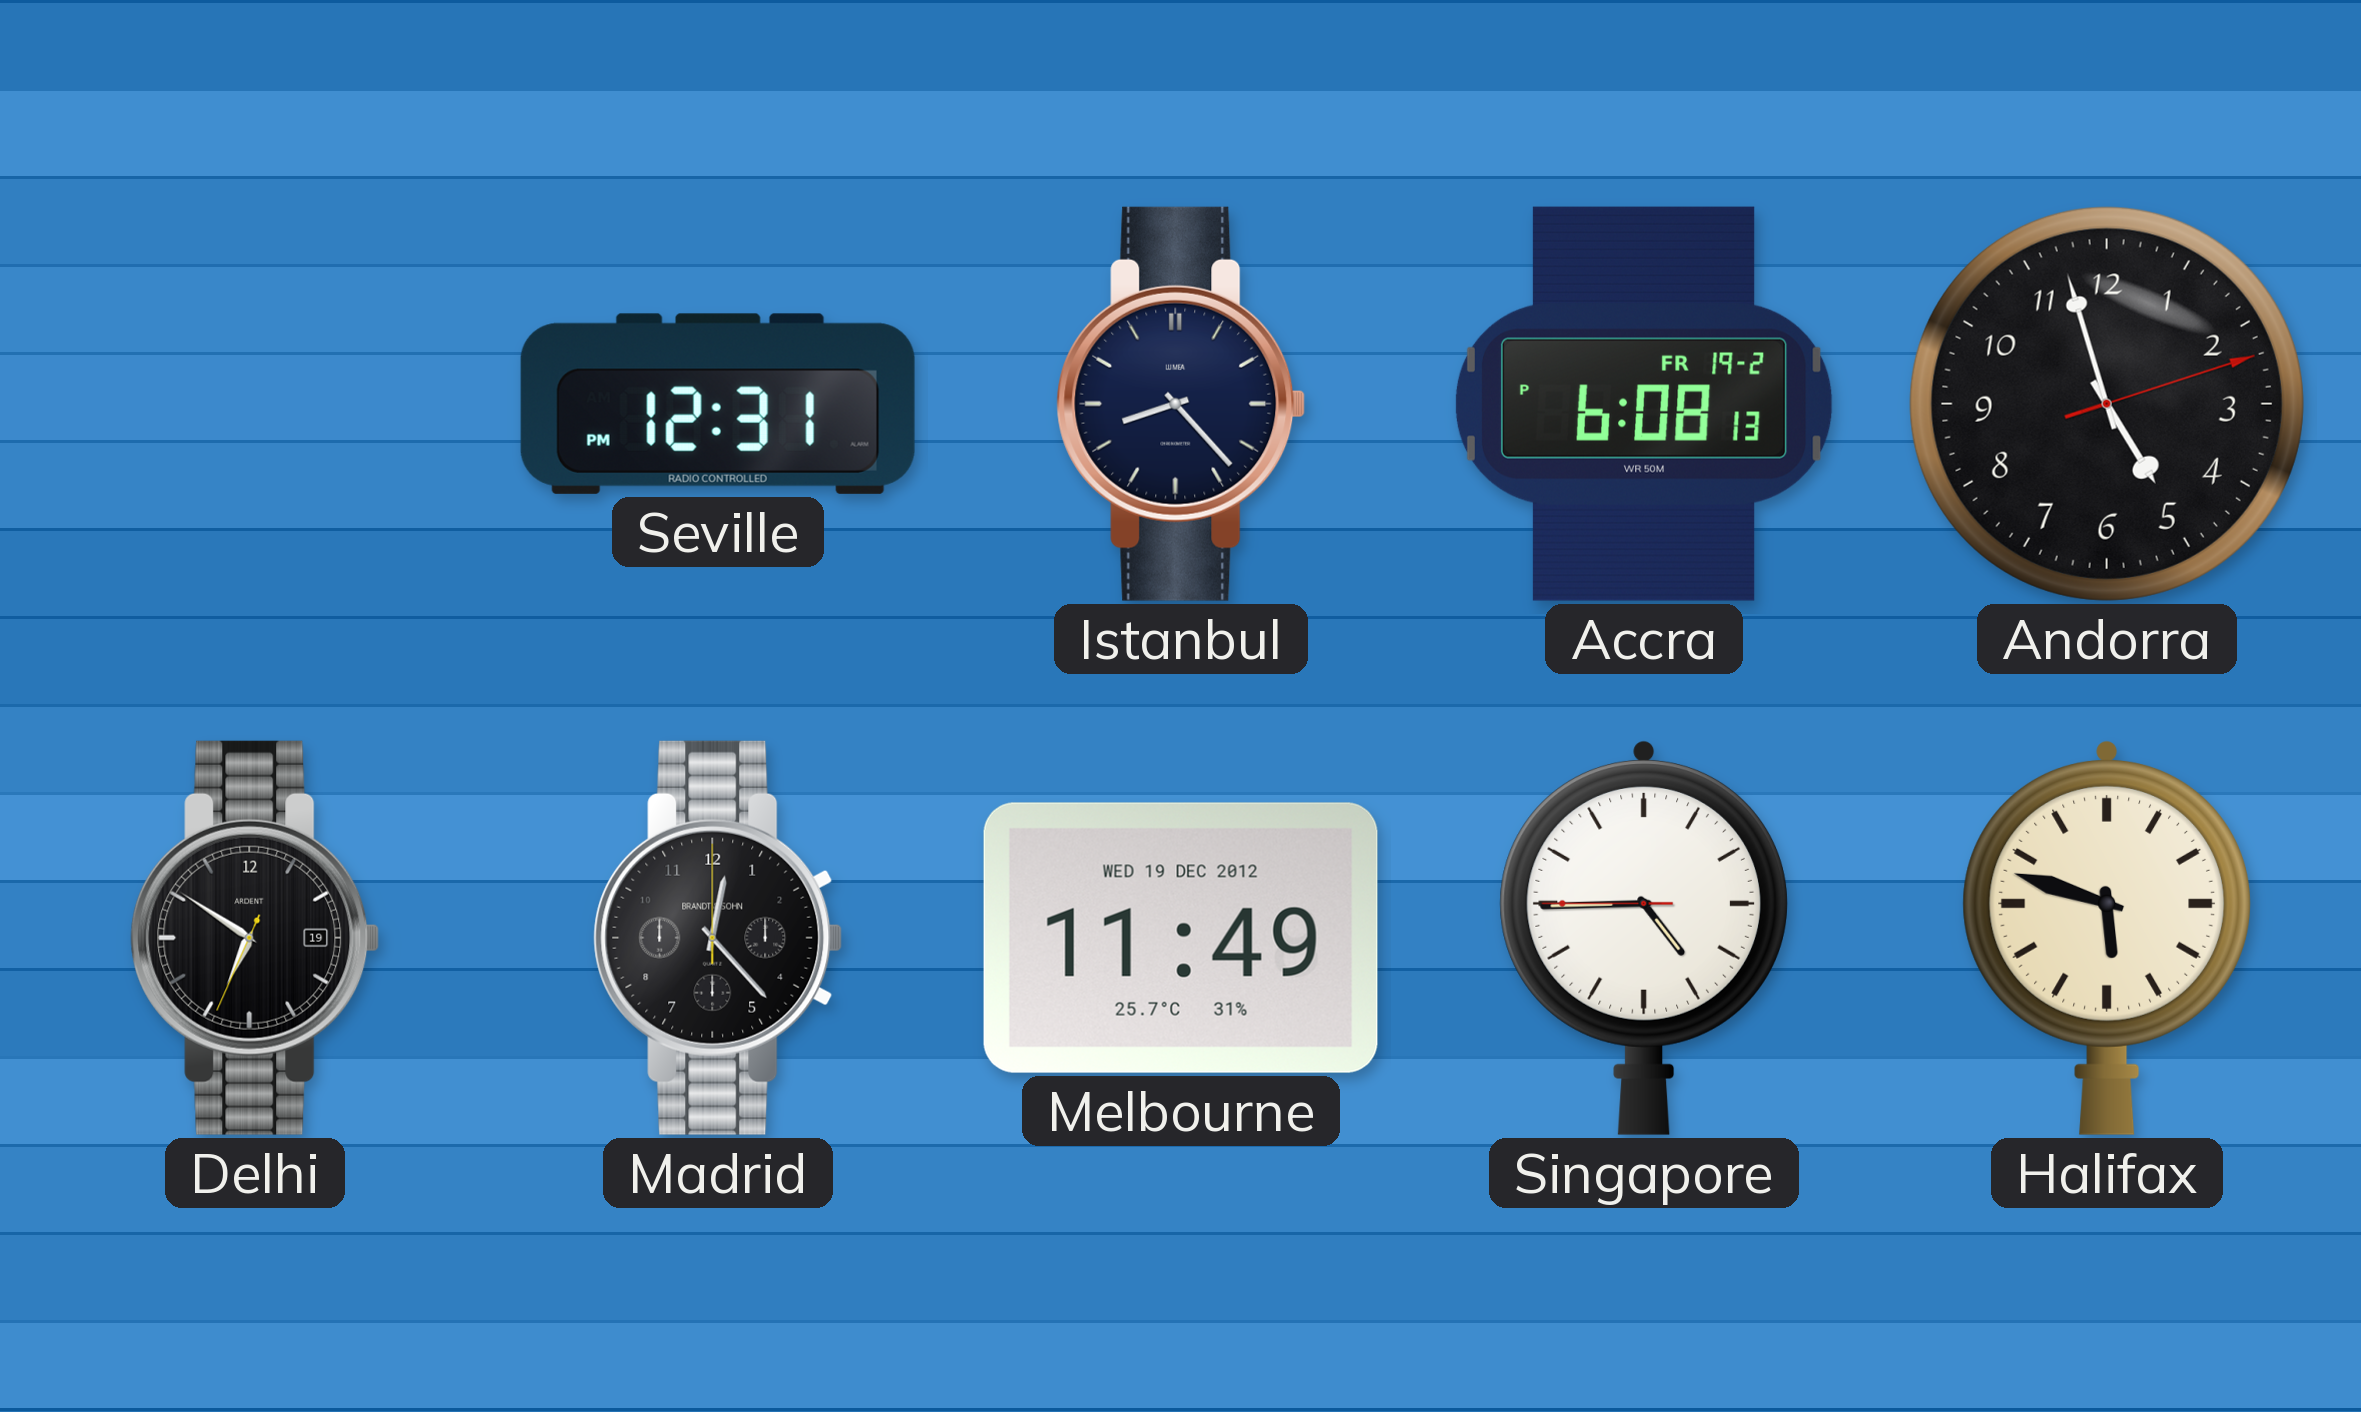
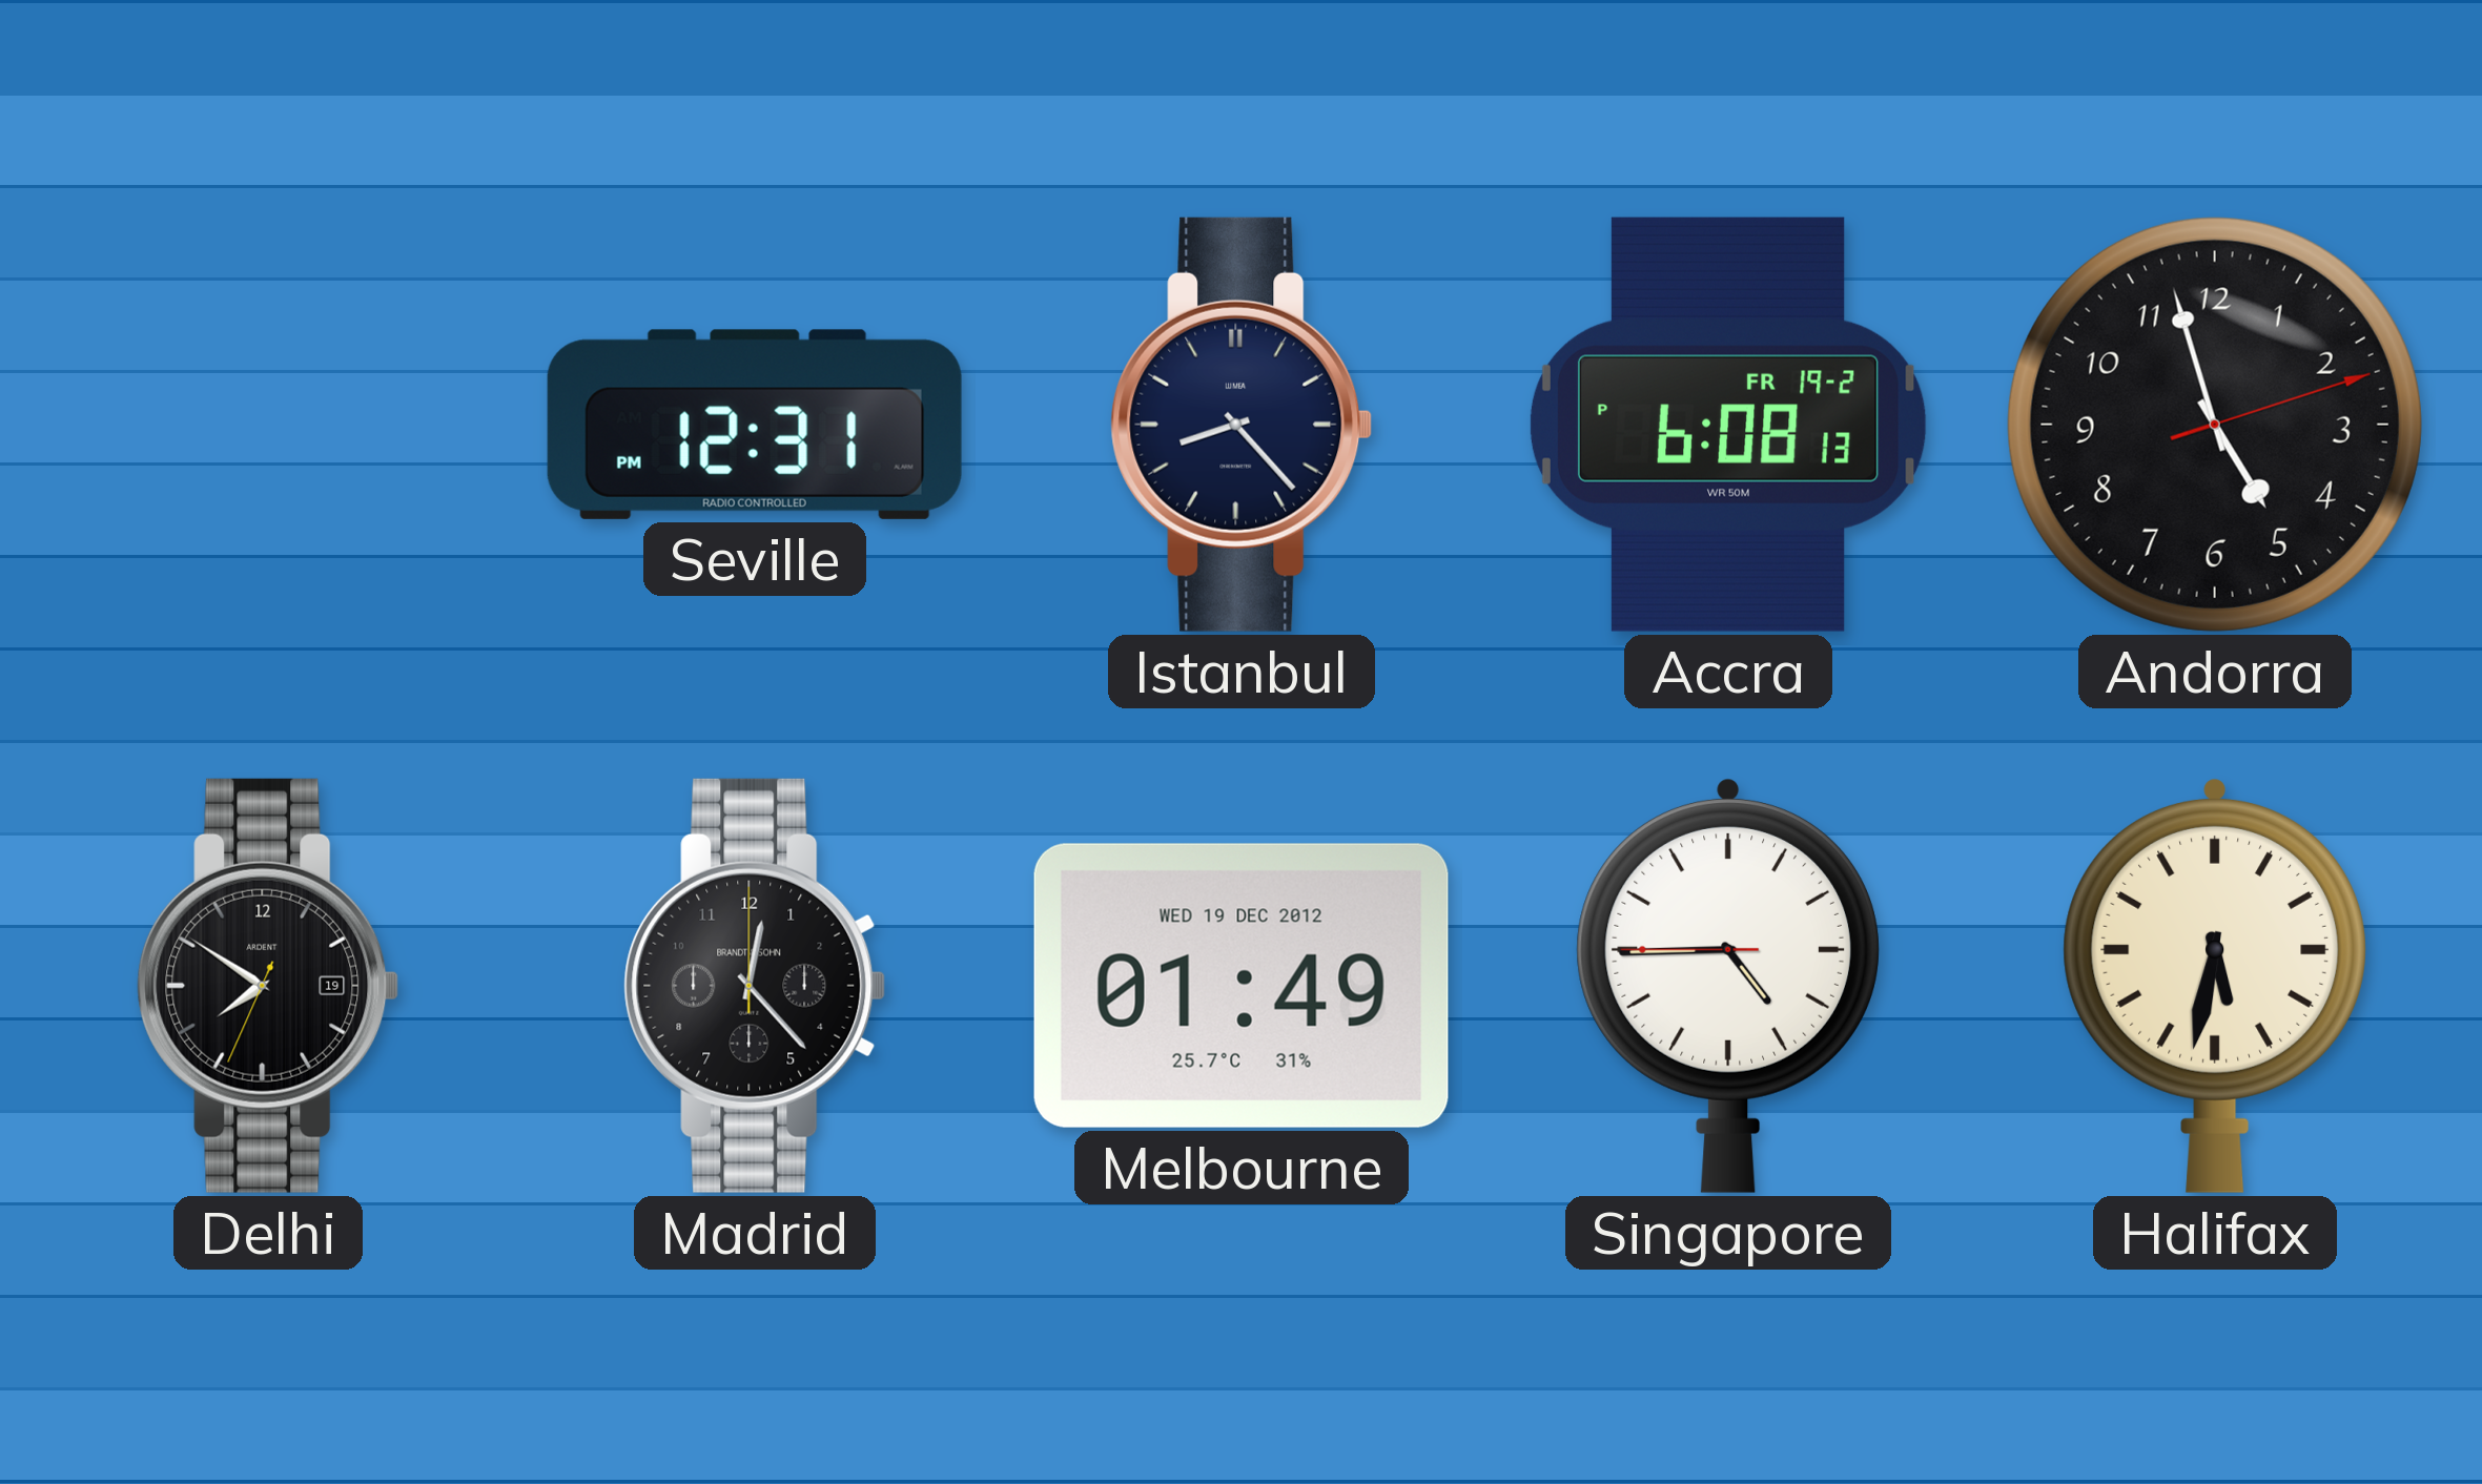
Delhi: 6:50 -> 7:50 (268, 986)
Melbourne: 11:49 -> 01:49 (1242, 986)
Halifax: 5:48 -> 5:32 (2215, 986)
